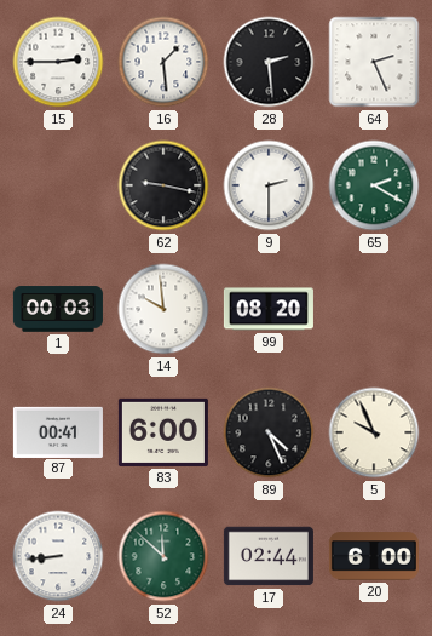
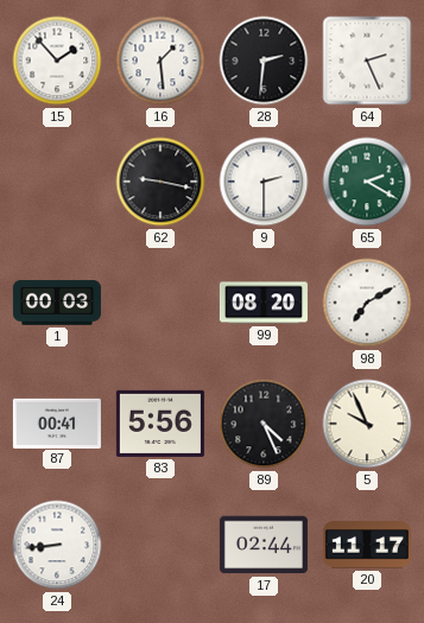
15: 2:45 -> 1:53 (57, 61)
28: 2:29 -> 2:31 (264, 61)
14: 9:59 -> none (163, 309)
98: none -> 7:10 (367, 303)
83: 6:00 -> 5:56 (160, 424)
52: 11:52 -> none (163, 556)
20: 6:00 -> 11:17 (367, 545)
